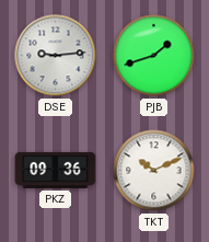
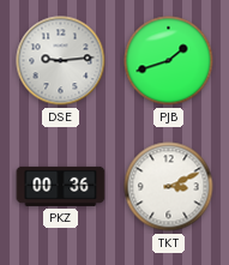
PKZ: 09:36 -> 00:36 (61, 186)
TKT: 10:11 -> 3:11 (169, 187)
